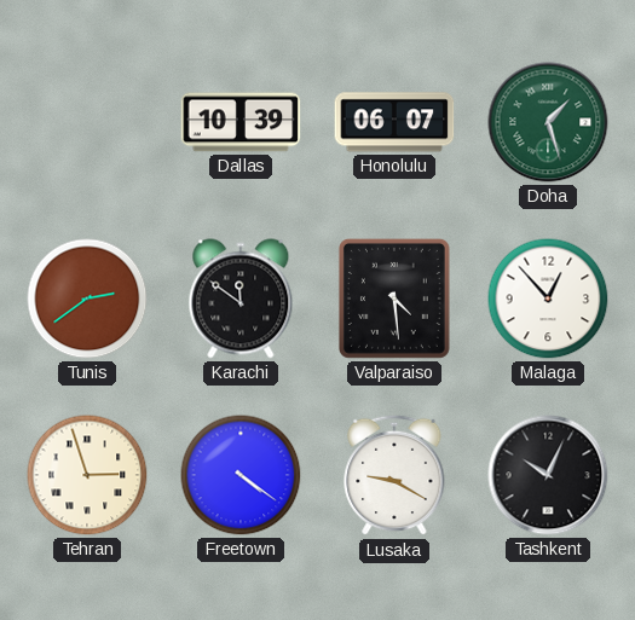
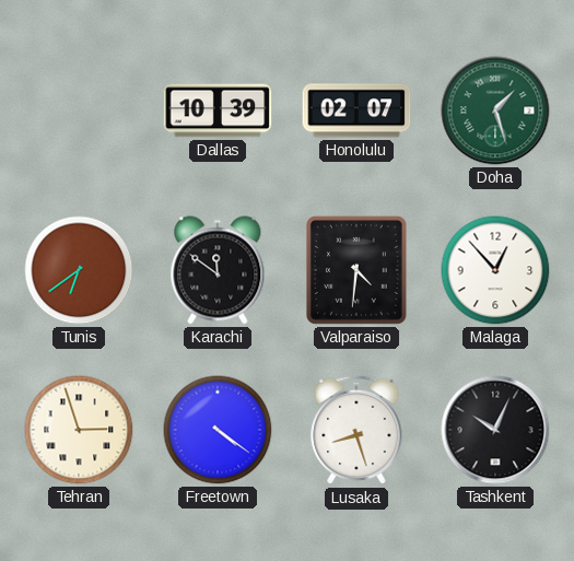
Honolulu: 06:07 -> 02:07 (356, 110)
Tunis: 2:39 -> 6:39 (79, 270)
Valparaiso: 4:29 -> 4:31 (356, 270)
Lusaka: 9:20 -> 8:27 (356, 430)
